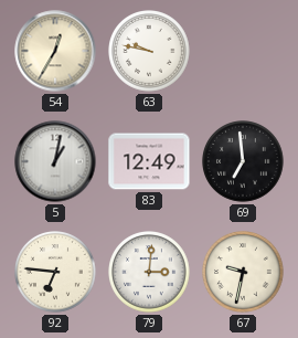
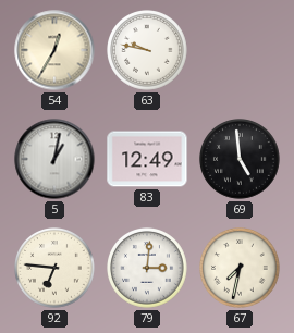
69: 6:59 -> 4:59 (240, 159)
67: 9:32 -> 7:32 (240, 268)
